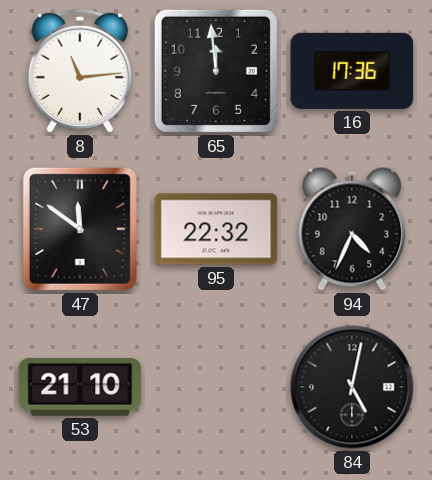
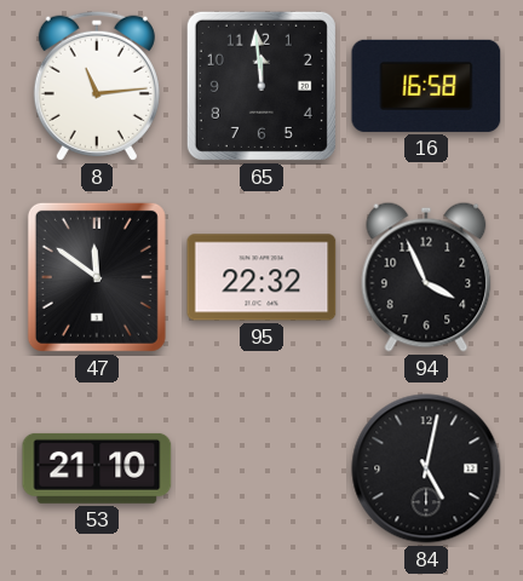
16: 17:36 -> 16:58 (426, 86)
94: 4:34 -> 3:56 (426, 277)
